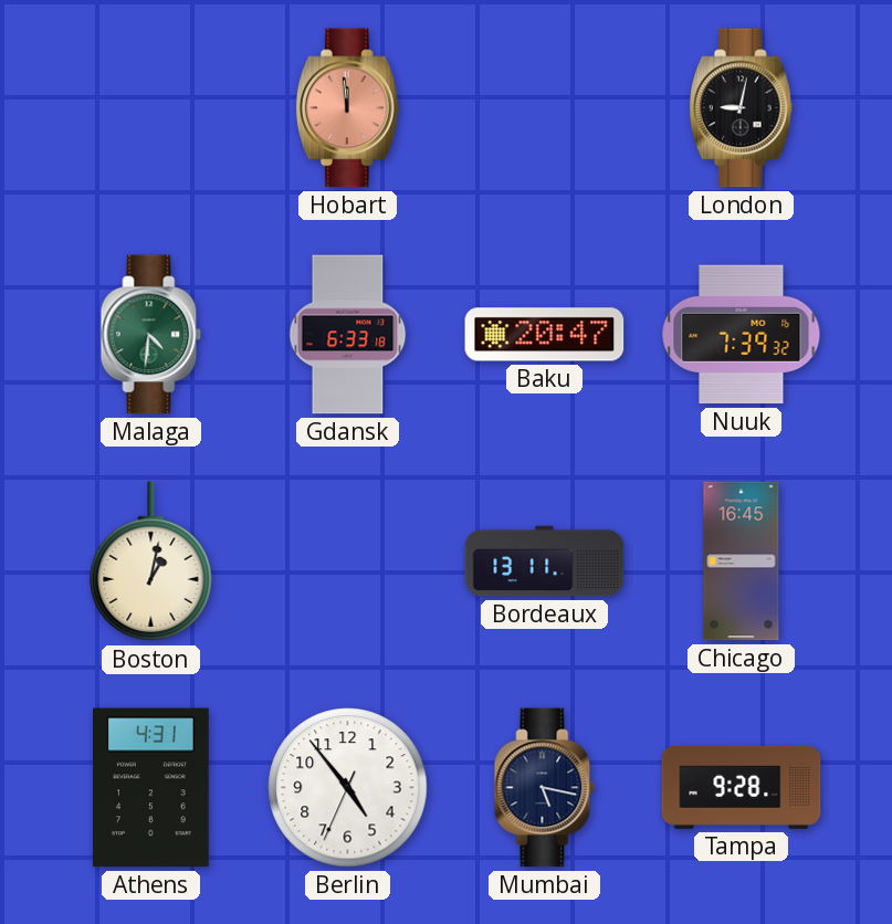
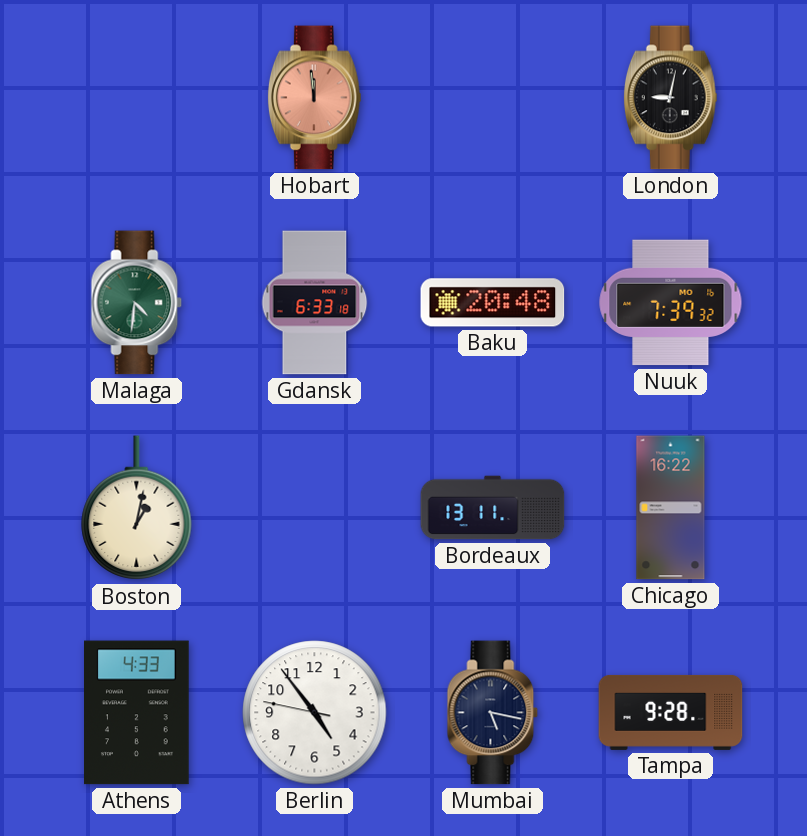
Baku: 20:47 -> 20:48 (493, 303)
Chicago: 16:45 -> 16:22 (671, 508)
Athens: 4:31 -> 4:33 (137, 713)
Berlin: 4:53:34 -> 4:53:47 (315, 713)
